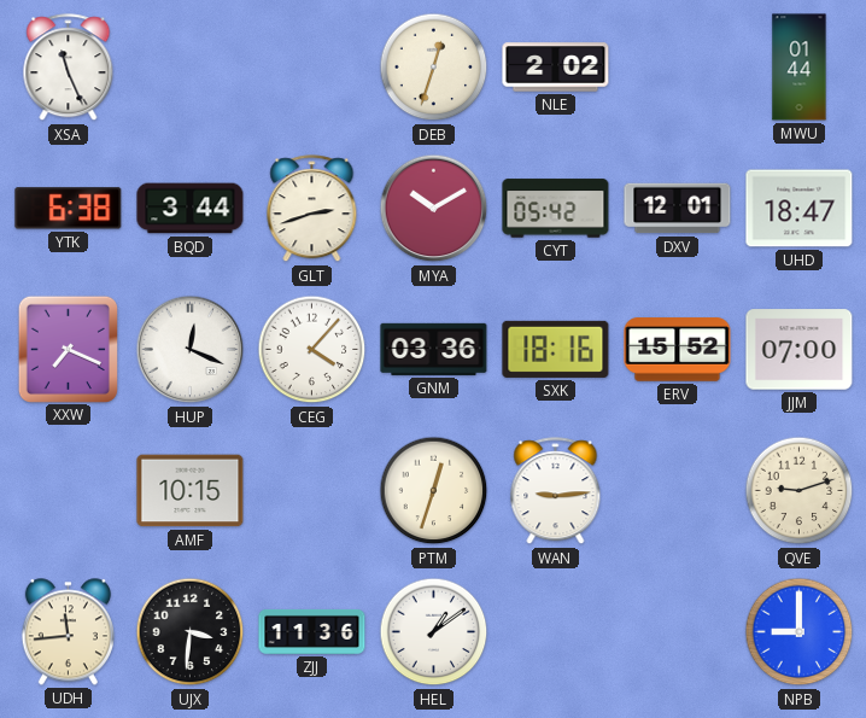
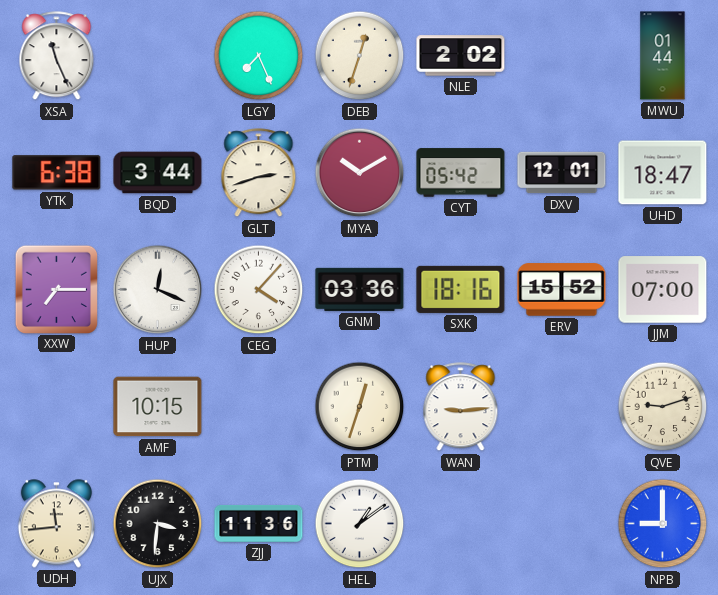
LGY: none -> 7:26 (259, 56)
XXW: 7:19 -> 7:15 (56, 289)
